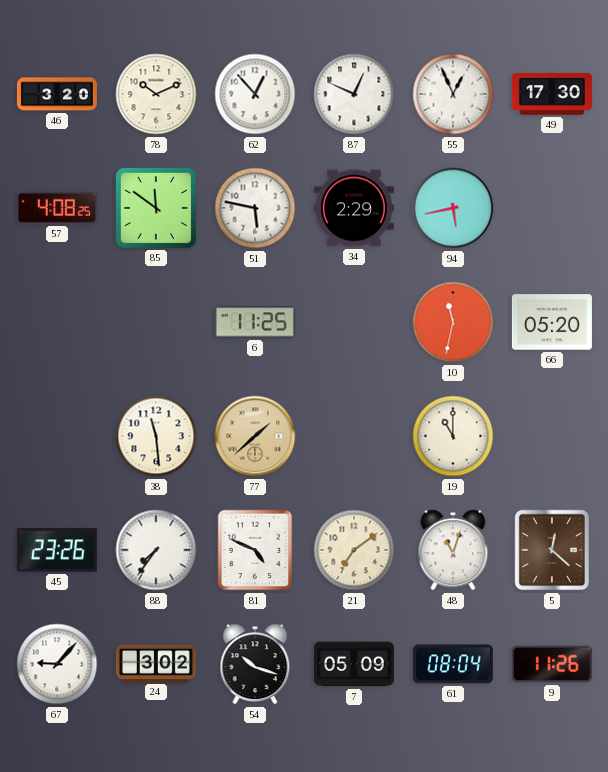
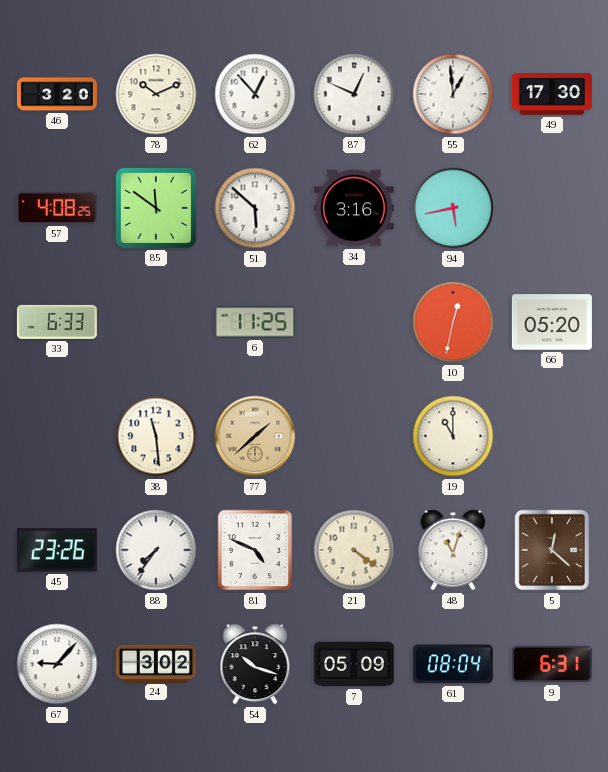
55: 12:56 -> 12:59 (453, 94)
51: 5:47 -> 5:52 (255, 208)
34: 2:29 -> 3:16 (354, 208)
33: none -> 6:33 (57, 322)
10: 11:32 -> 12:32 (453, 322)
21: 7:09 -> 4:21 (354, 550)
9: 11:26 -> 6:31 (552, 664)
